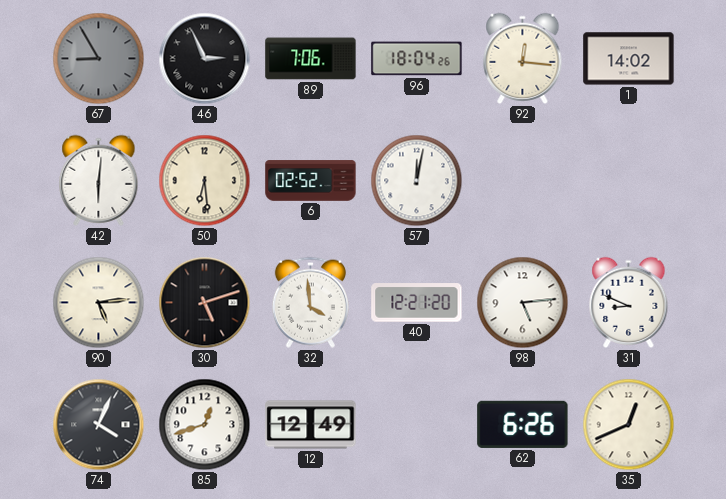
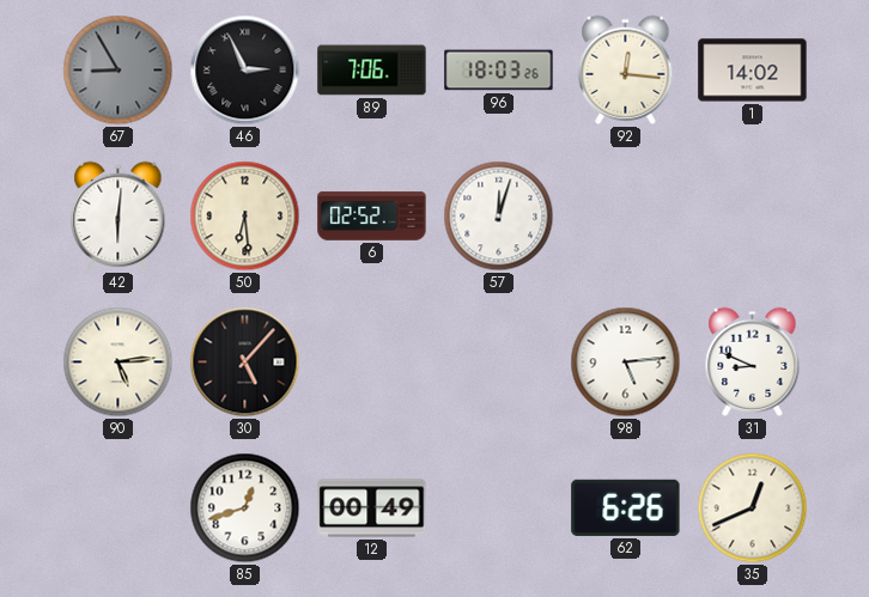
96: 18:04 -> 18:03 (499, 71)
57: 12:02 -> 12:03 (499, 217)
30: 5:12 -> 5:07 (245, 363)
32: 3:59 -> none (310, 302)
40: 12:21 -> none (417, 303)
74: 4:04 -> none (99, 425)
12: 12:49 -> 00:49 (372, 508)
